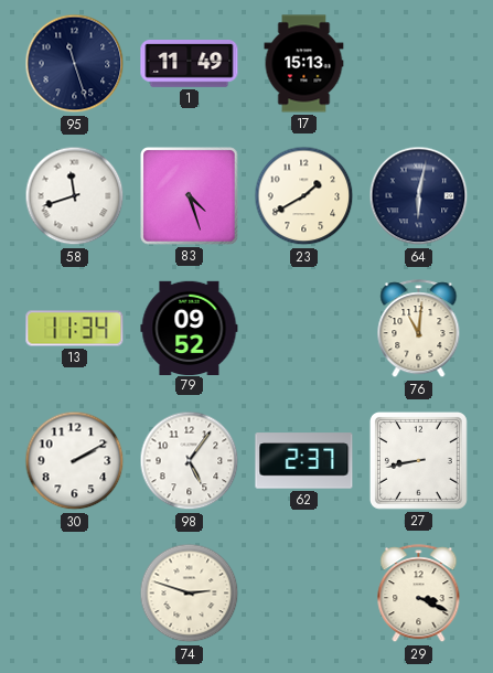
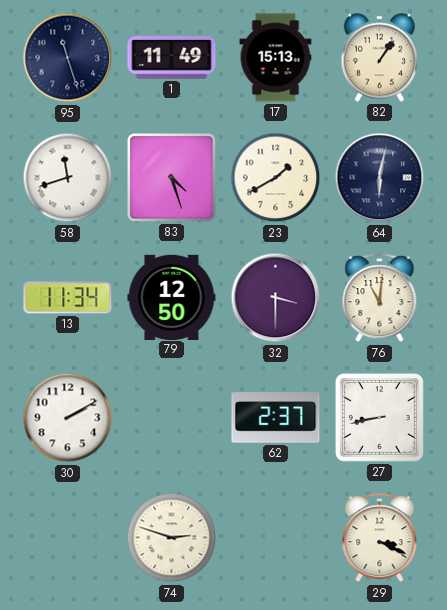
82: none -> 1:06 (379, 58)
79: 09:52 -> 12:50 (172, 297)
32: none -> 3:30 (276, 298)
98: 5:06 -> none (190, 461)
